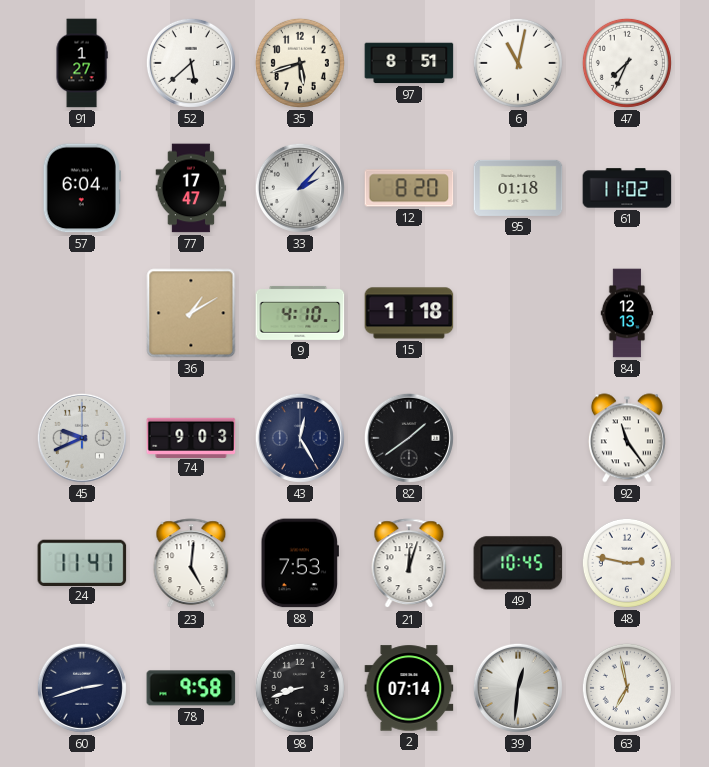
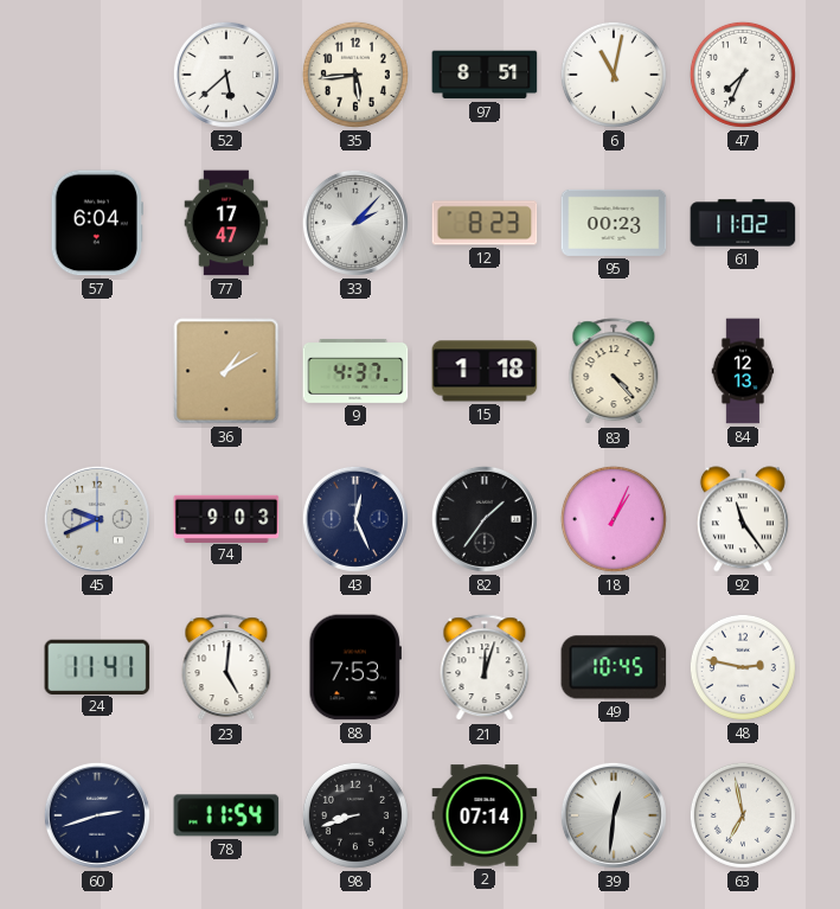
91: 1:27 -> none (82, 63)
35: 5:42 -> 5:44 (355, 75)
12: 8:20 -> 8:23 (485, 223)
95: 01:18 -> 00:23 (614, 223)
9: 4:10 -> 4:37 (355, 371)
83: none -> 4:23 (614, 372)
43: 12:25 -> 12:26 (355, 519)
82: 1:39 -> 1:36 (485, 519)
18: none -> 1:04 (614, 519)
78: 9:58 -> 11:54 (226, 815)
